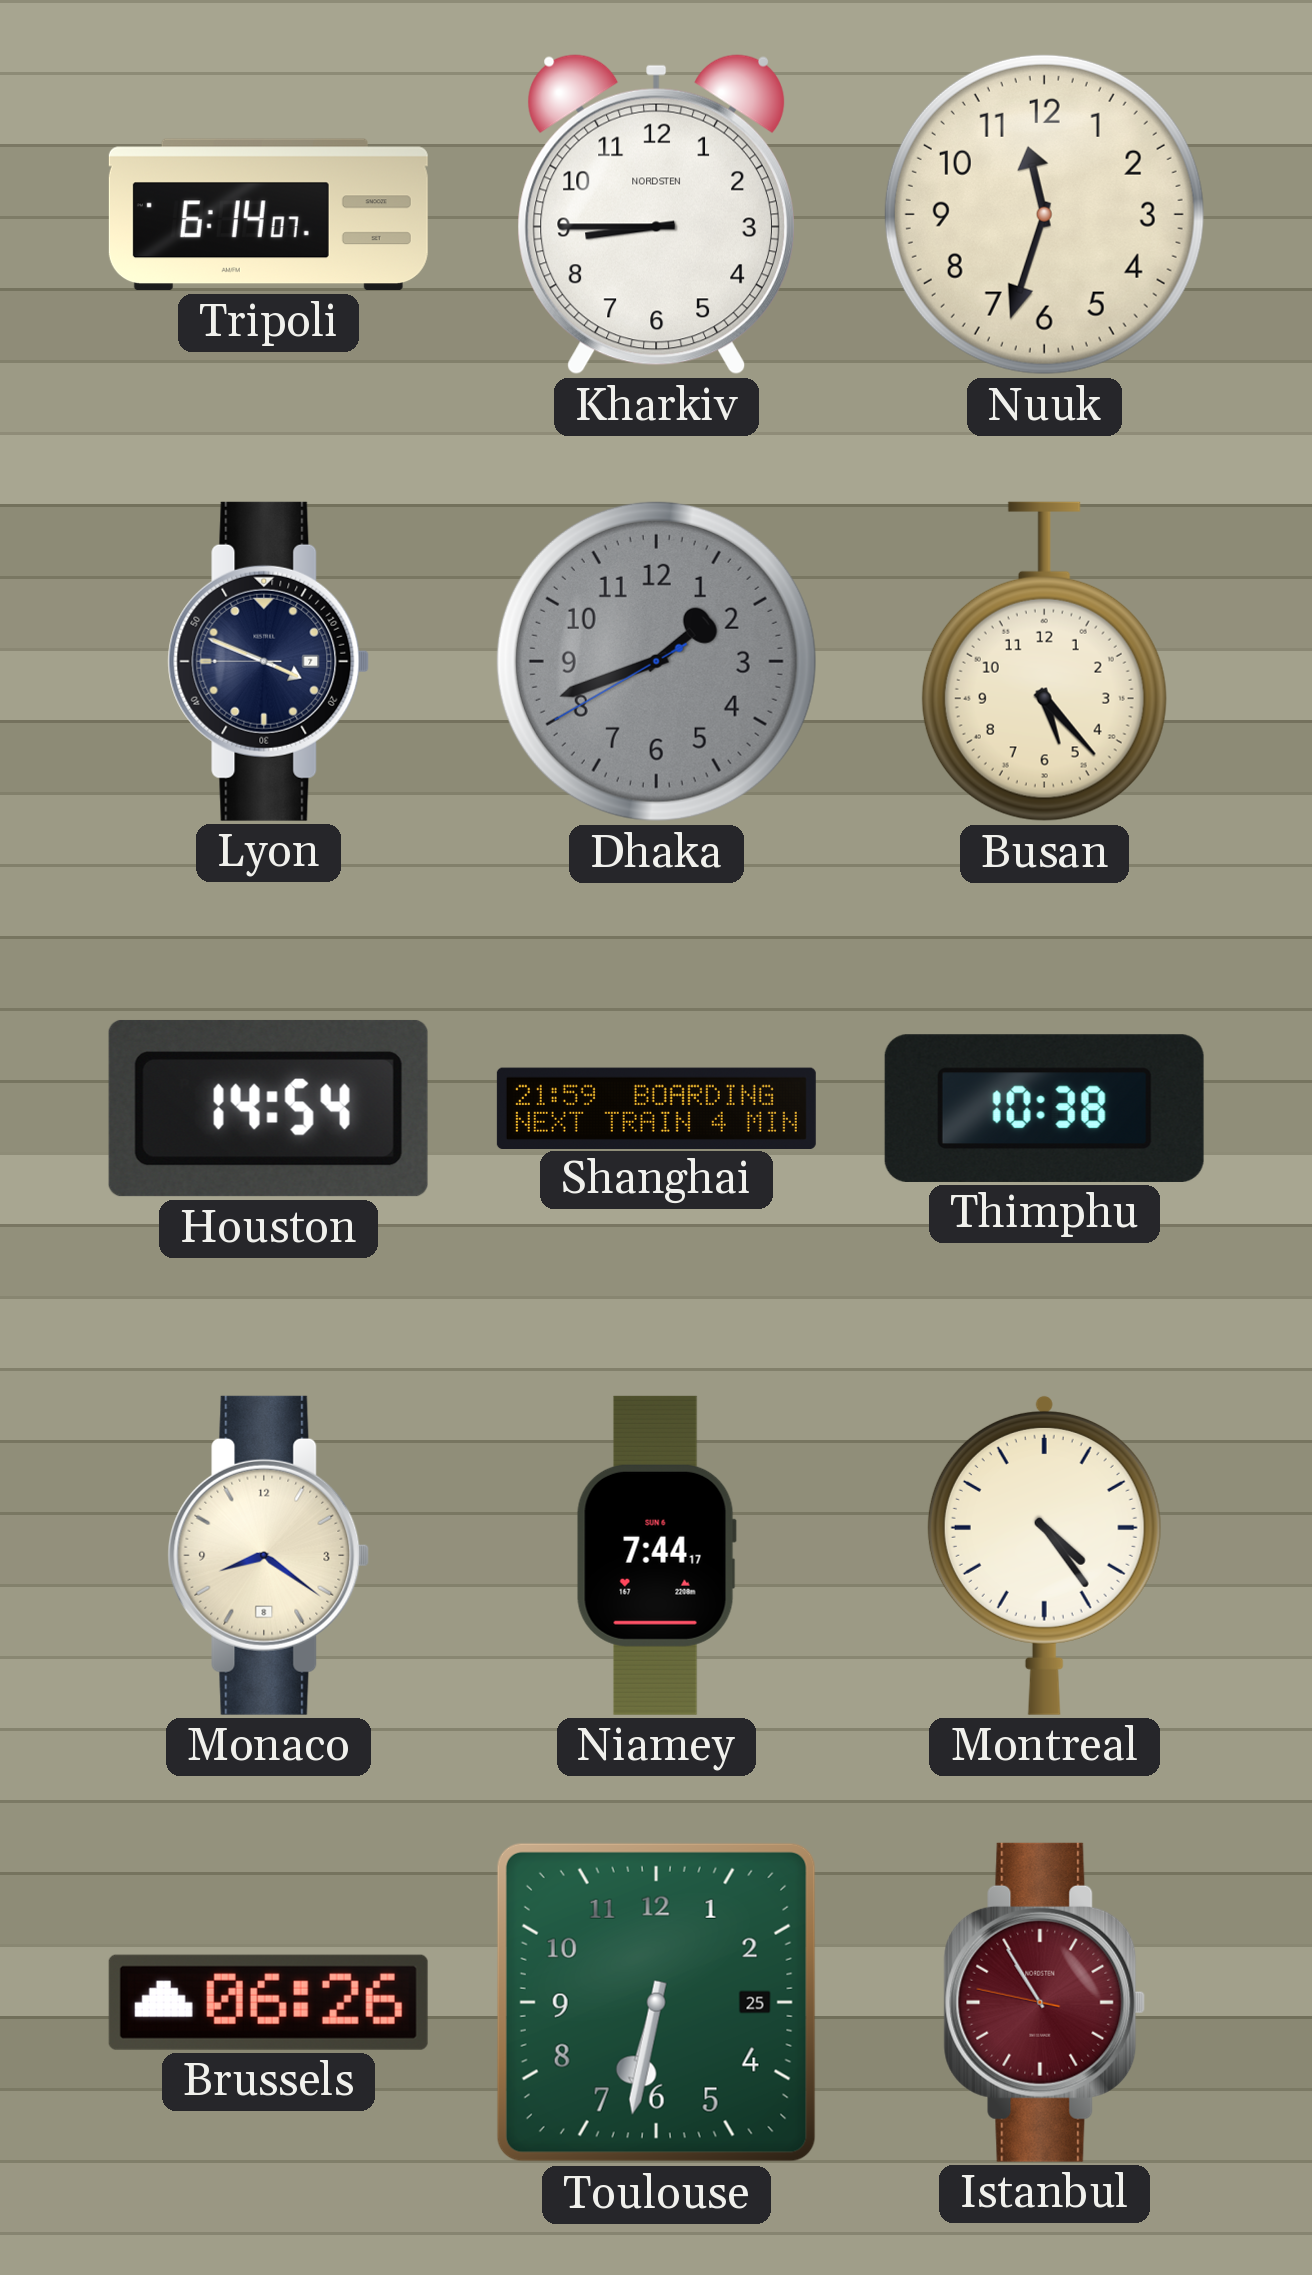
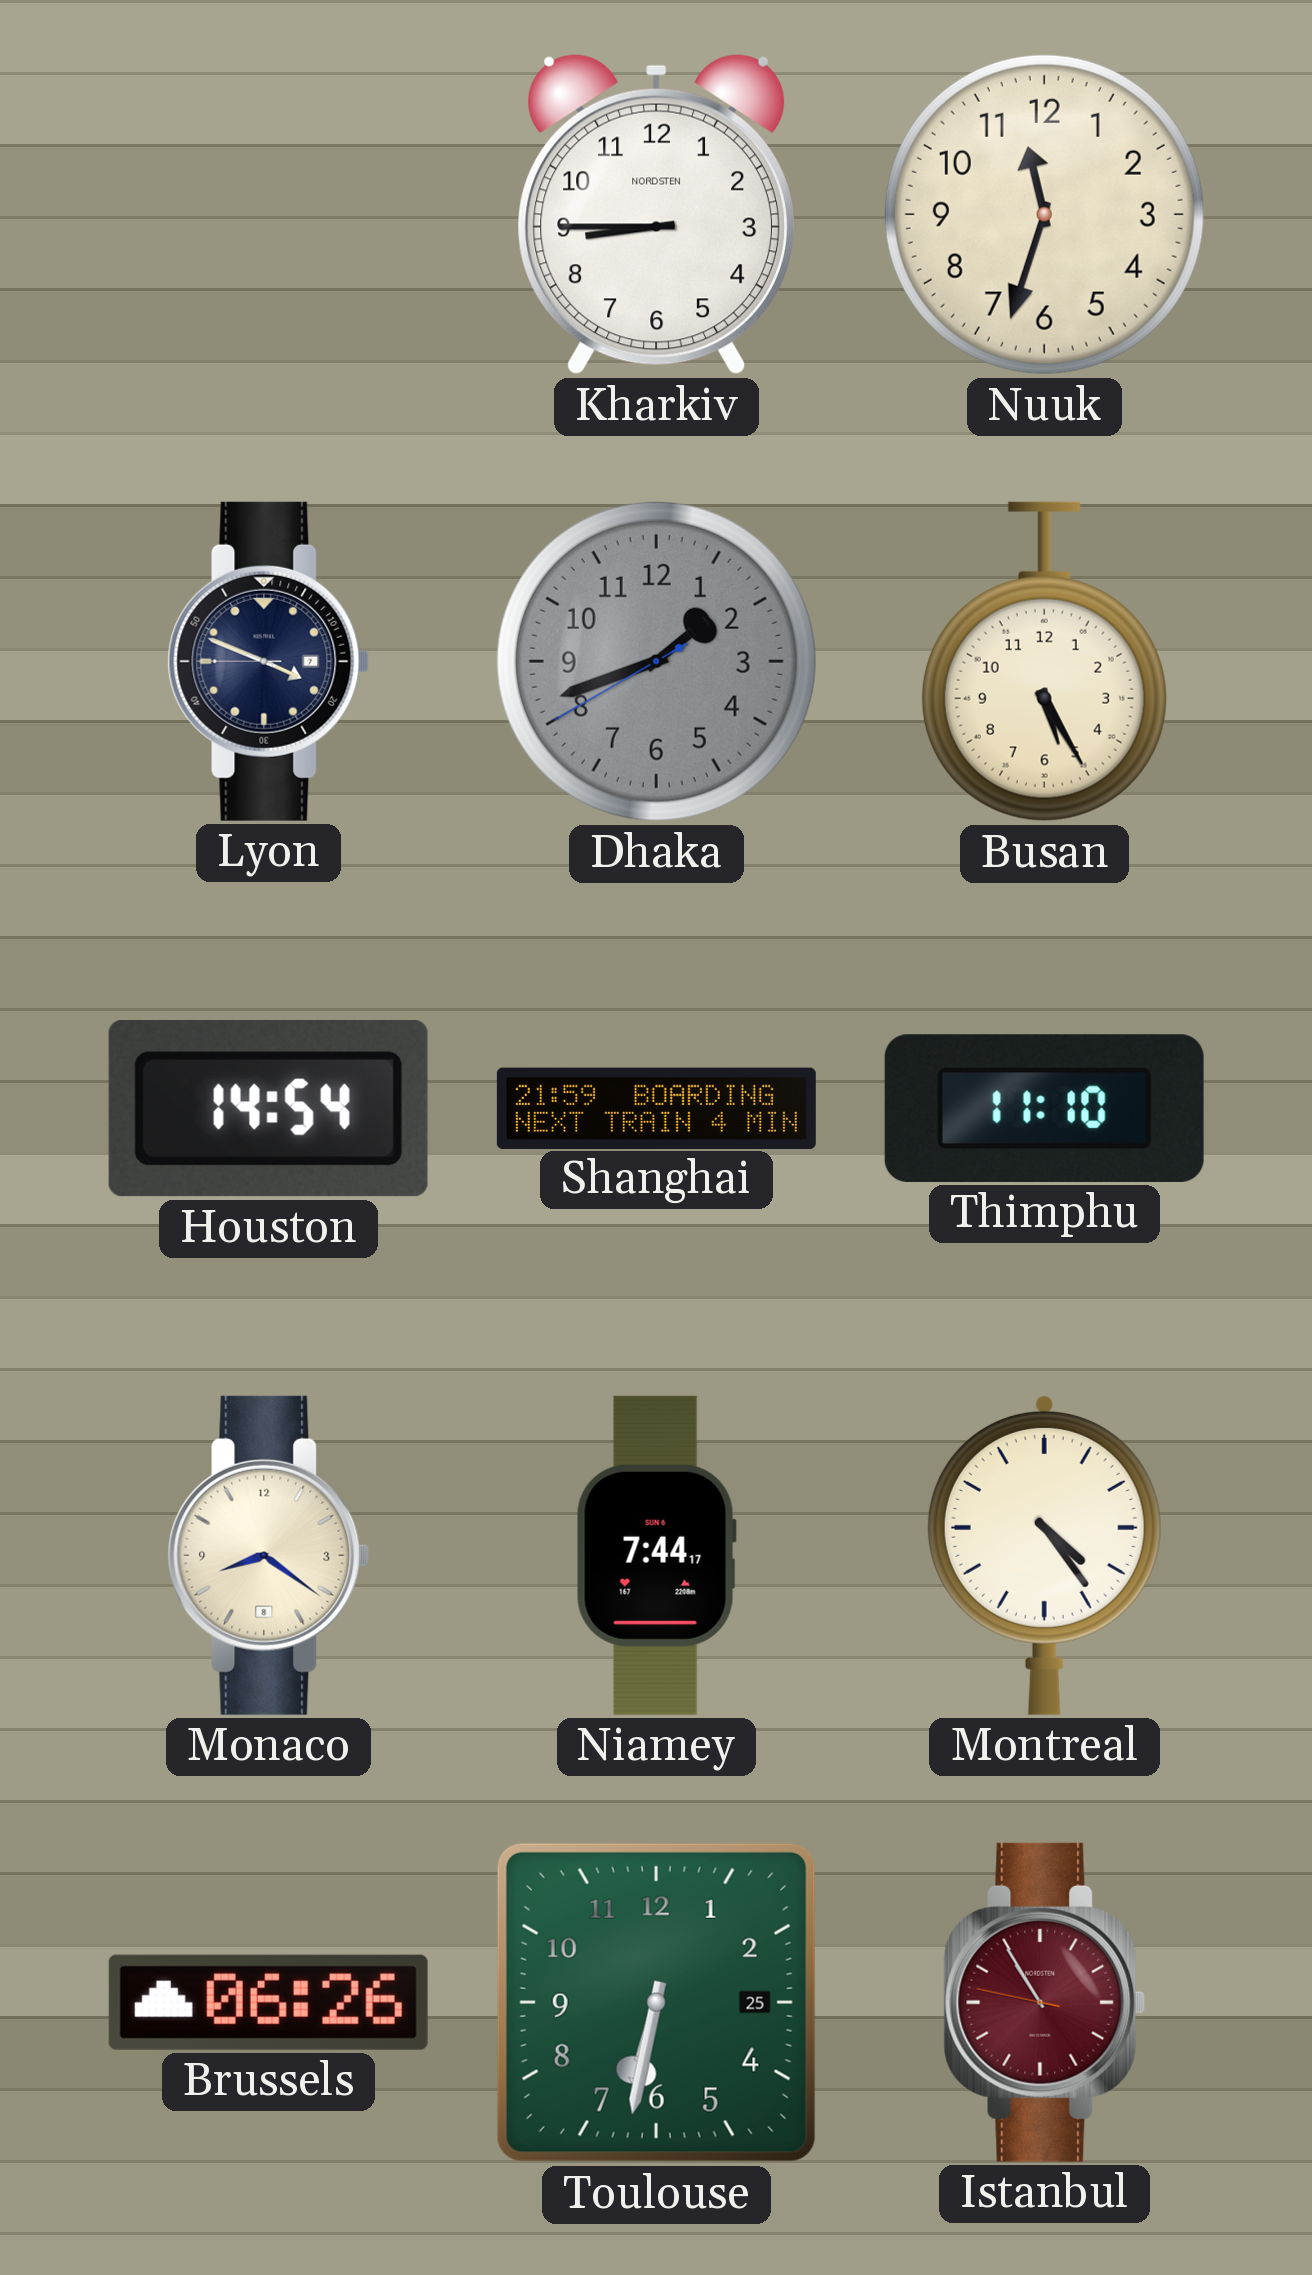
Tripoli: 6:14 -> none (268, 215)
Busan: 5:23 -> 5:25 (1044, 662)
Thimphu: 10:38 -> 11:10 (1044, 1108)
